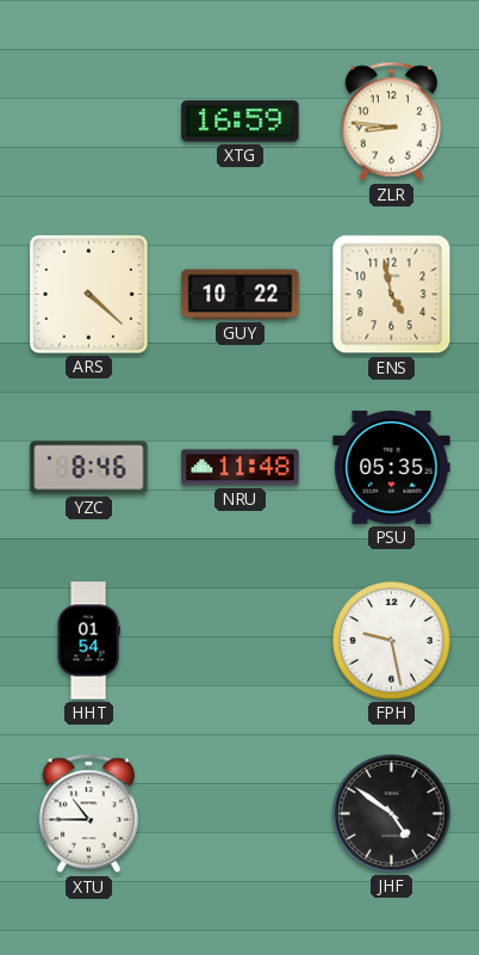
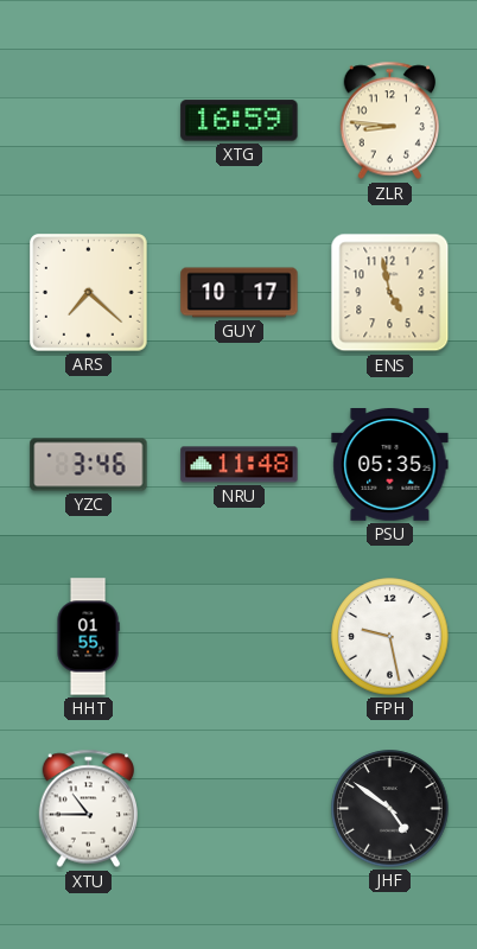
ARS: 4:22 -> 7:22 (89, 293)
GUY: 10:22 -> 10:17 (240, 293)
YZC: 8:46 -> 3:46 (89, 465)
HHT: 01:54 -> 01:55 (88, 637)
